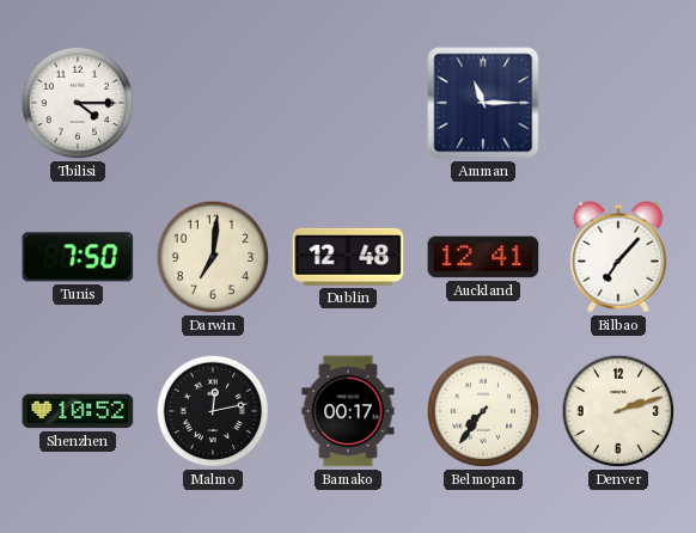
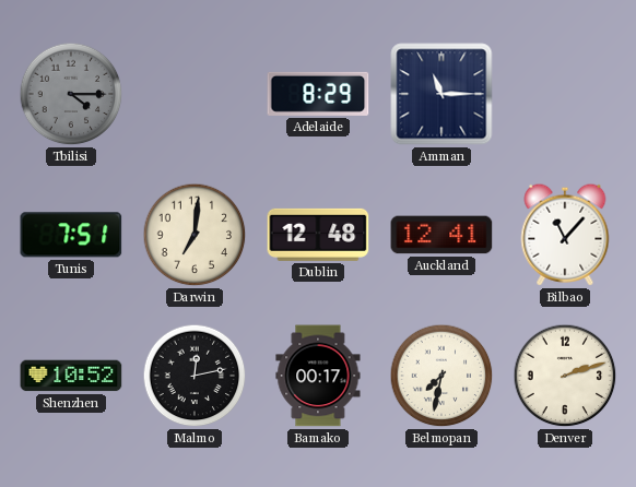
Tbilisi dial: white -> grey (71, 94)
Adelaide: none -> 8:29 (318, 94)
Tunis: 7:50 -> 7:51 (71, 235)
Bilbao: 7:07 -> 11:07 (565, 235)
Belmopan: 7:36 -> 7:32 (441, 376)
